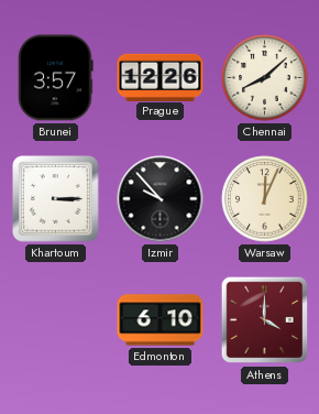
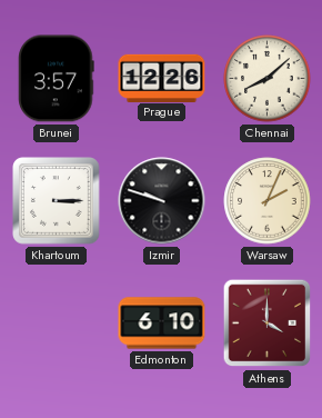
Izmir: 9:53 -> 9:48 (162, 201)
Warsaw: 12:04 -> 2:04 (268, 201)
